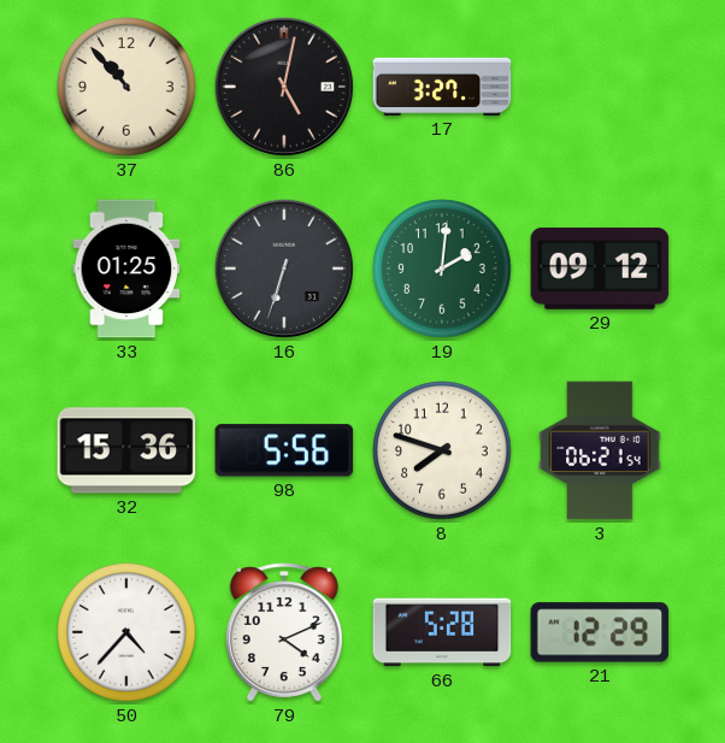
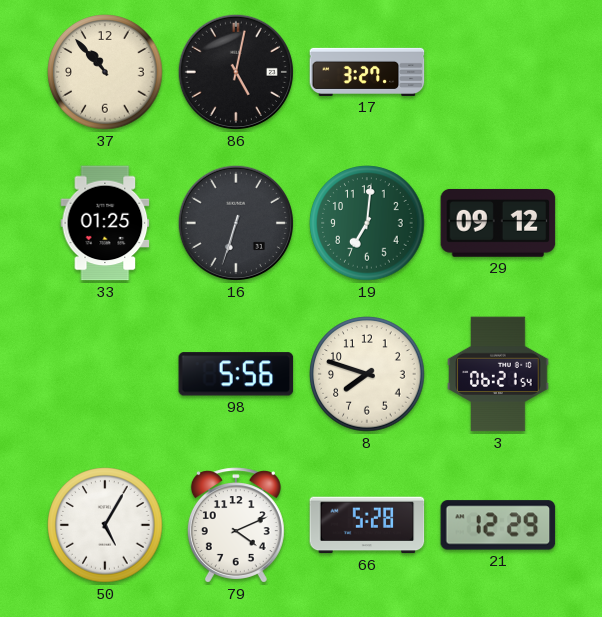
19: 2:01 -> 7:01 (367, 223)
32: 15:36 -> none (126, 450)
50: 4:37 -> 5:05 (105, 525)
